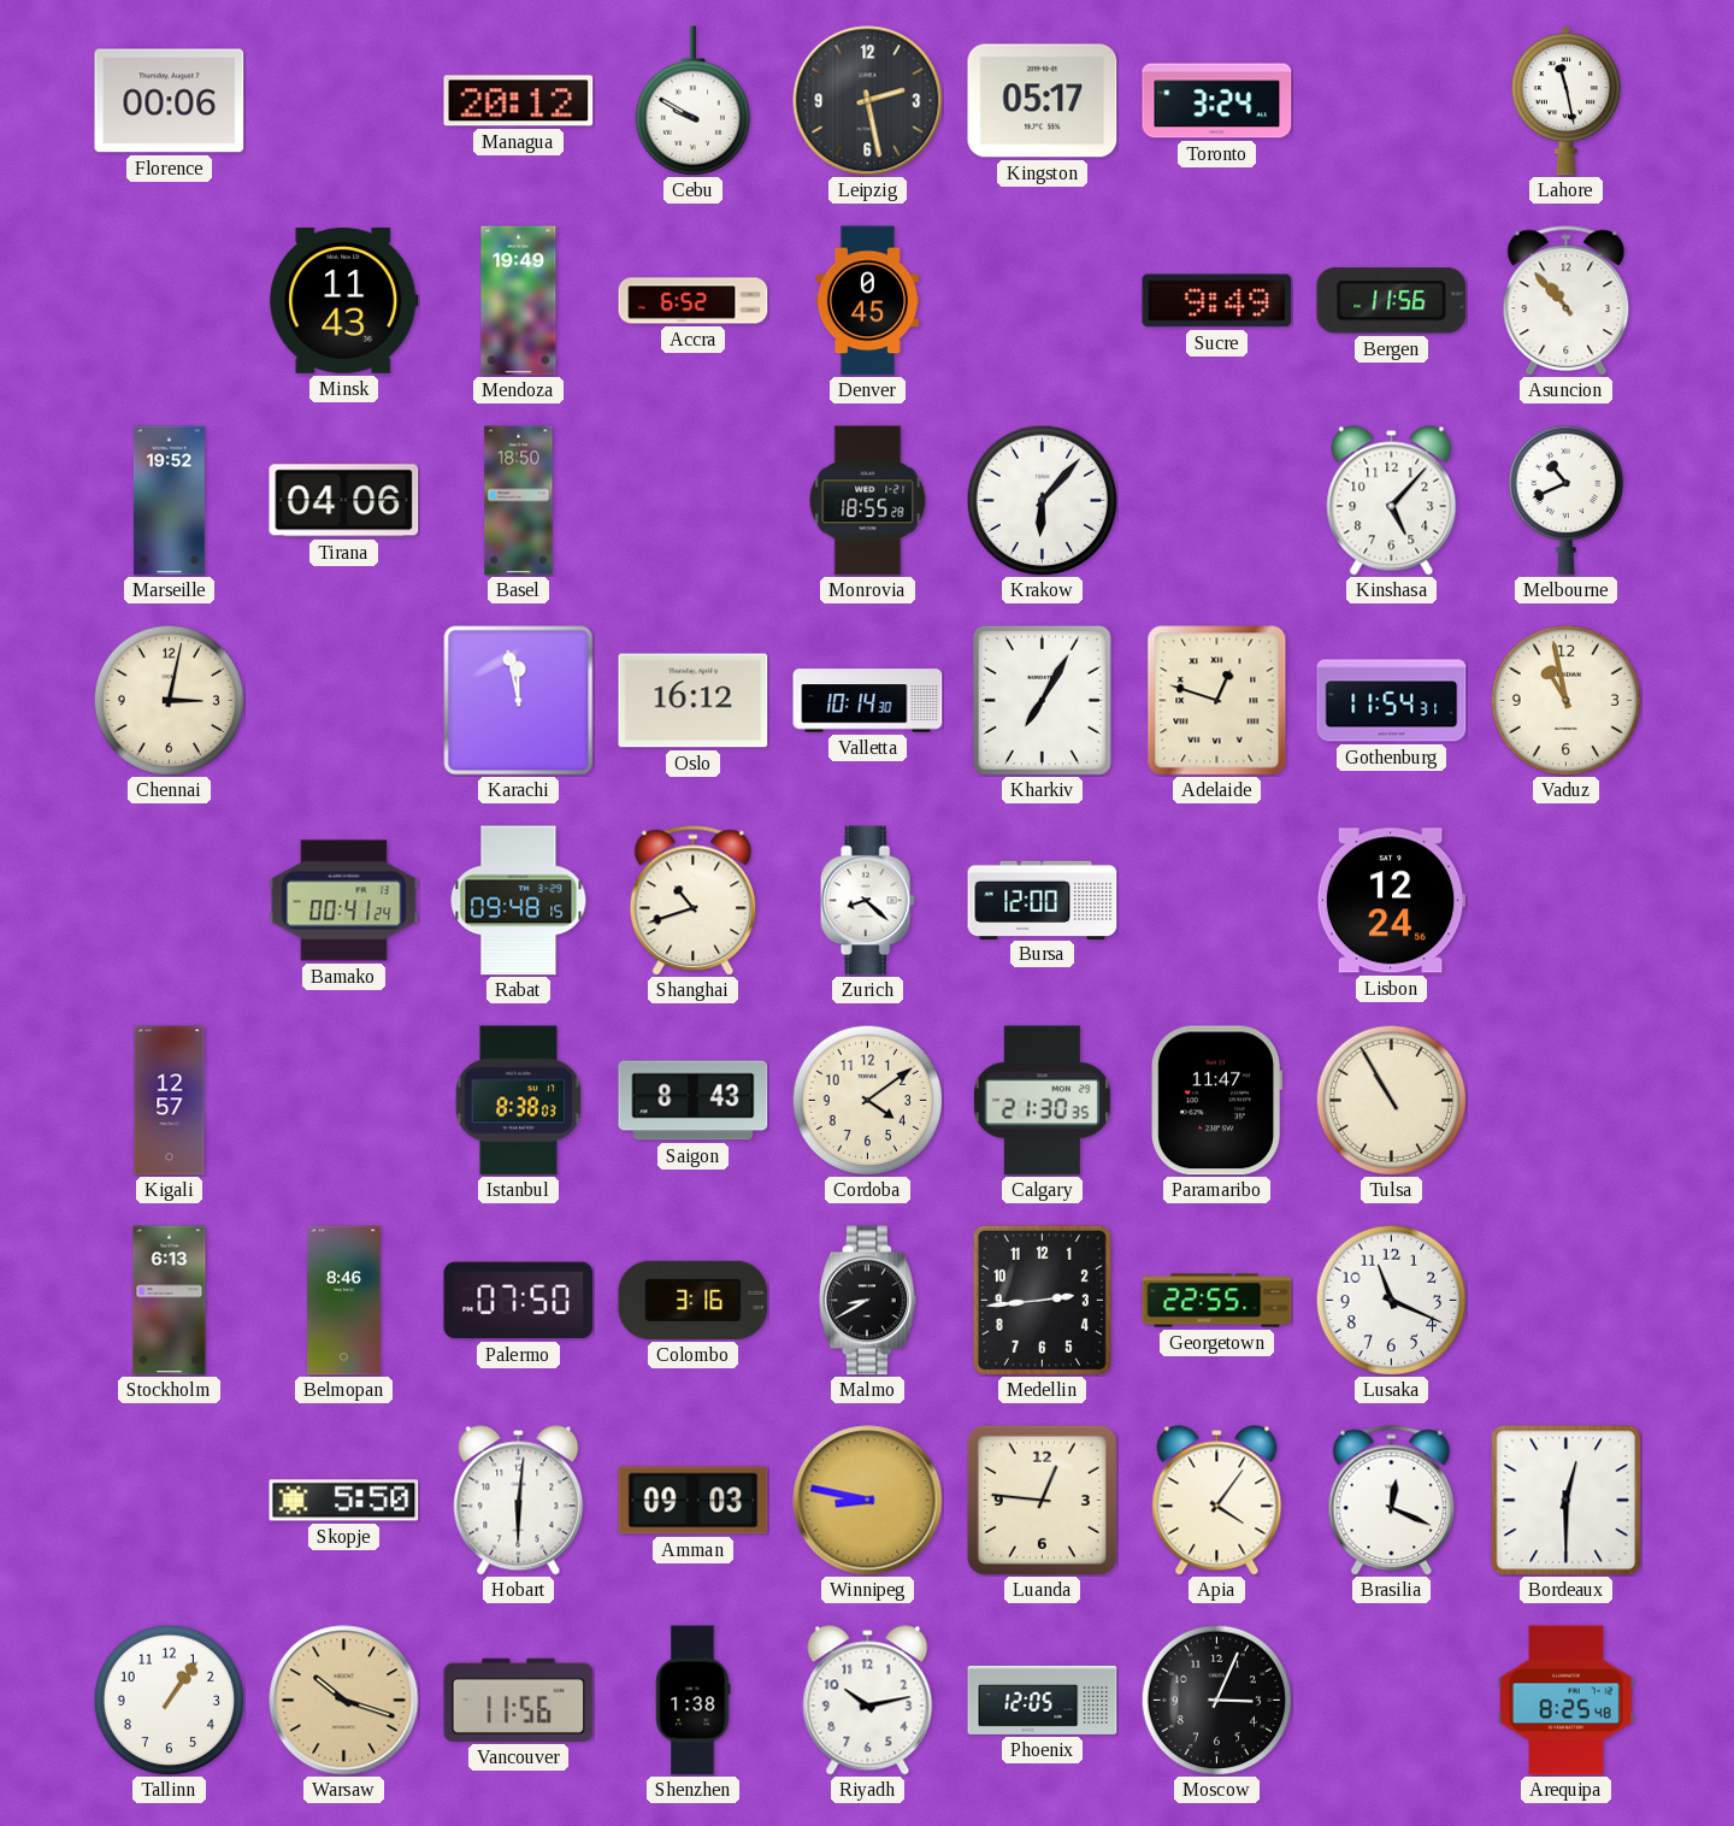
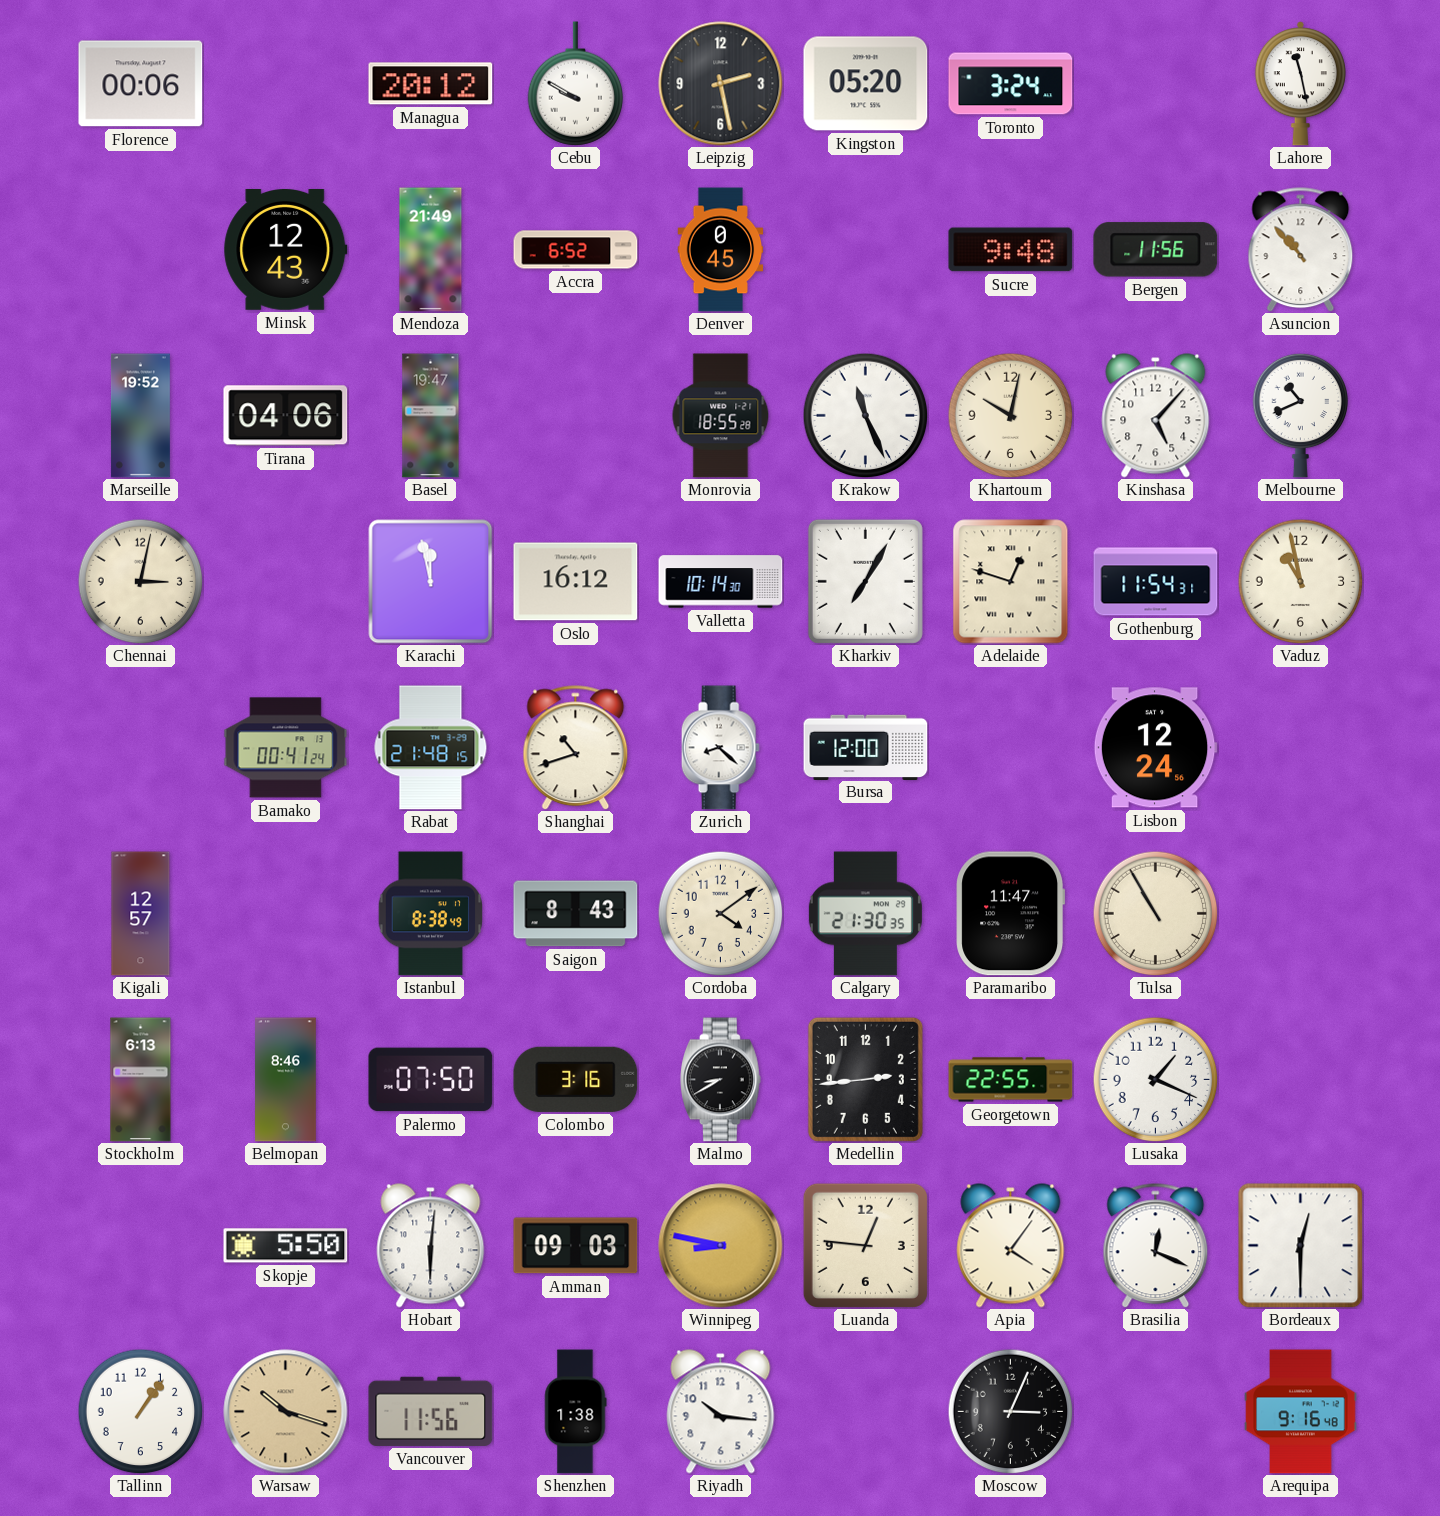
Kingston: 05:17 -> 05:20 (866, 84)
Minsk: 11:43 -> 12:43 (286, 250)
Mendoza: 19:49 -> 21:49 (431, 250)
Sucre: 9:49 -> 9:48 (1011, 250)
Basel: 18:50 -> 19:47 (431, 416)
Krakow: 6:07 -> 11:26 (865, 415)
Khartoum: none -> 10:02 (1010, 415)
Rabat: 09:48 -> 21:48 (431, 748)
Istanbul: 8:38:03 -> 8:38:49 (430, 914)
Lusaka: 11:19 -> 1:19 (1155, 1079)
Riyadh: 10:13 -> 10:16 (721, 1412)
Phoenix: 12:05 -> none (1043, 1700)
Arequipa: 8:25 -> 9:16 (1301, 1412)
